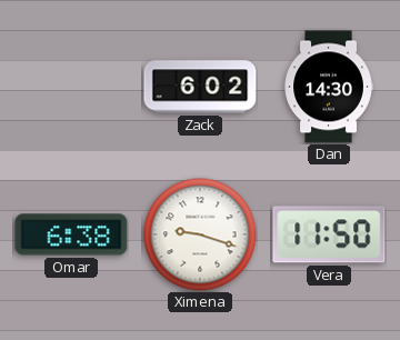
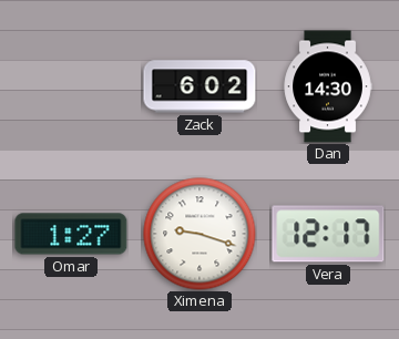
Omar: 6:38 -> 1:27 (71, 234)
Vera: 11:50 -> 12:17 (328, 234)
